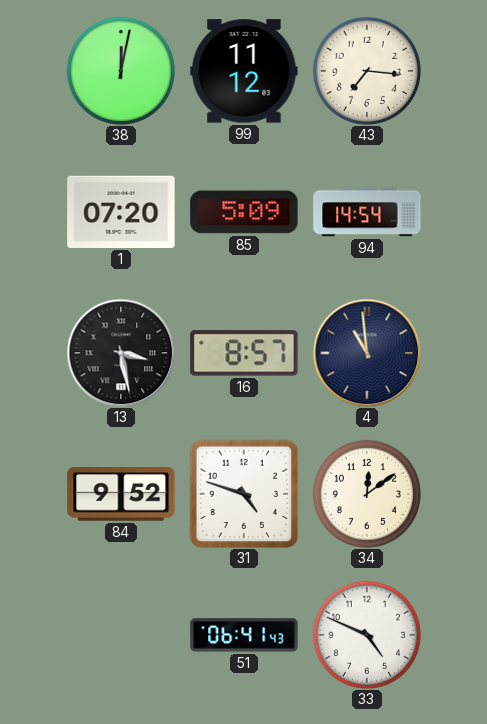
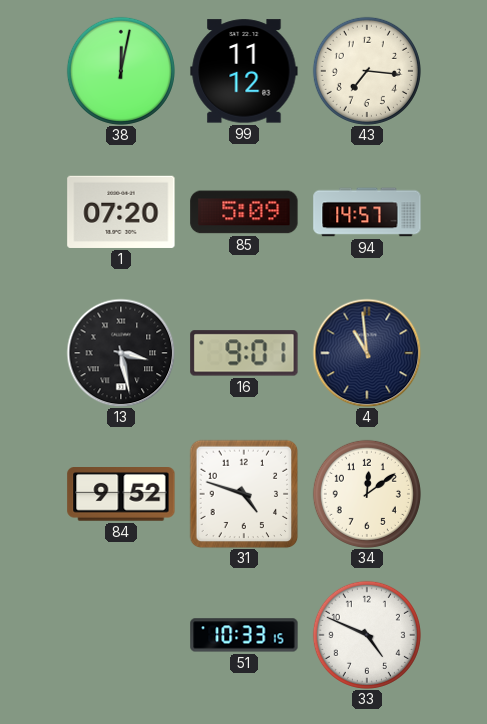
94: 14:54 -> 14:57 (367, 212)
16: 8:57 -> 9:01 (244, 353)
51: 06:41 -> 10:33 (244, 635)
